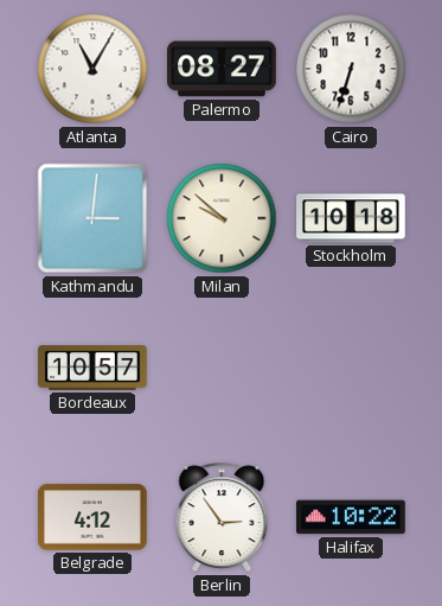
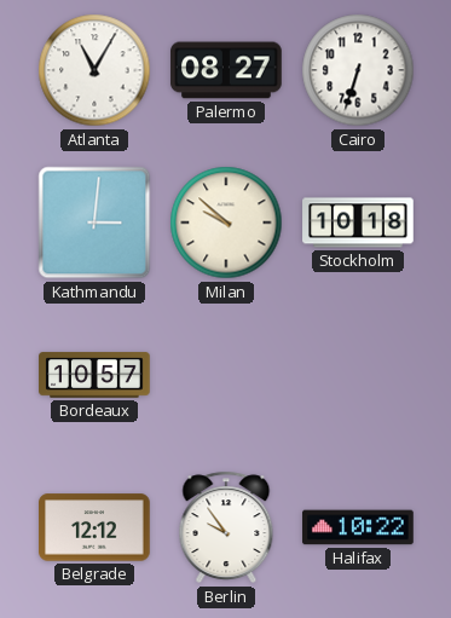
Belgrade: 4:12 -> 12:12 (94, 527)
Berlin: 2:54 -> 9:54 (226, 527)
